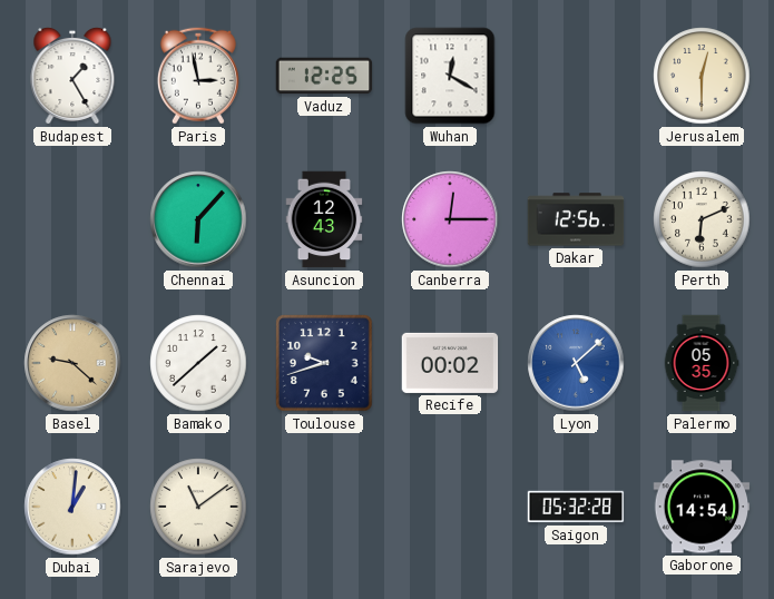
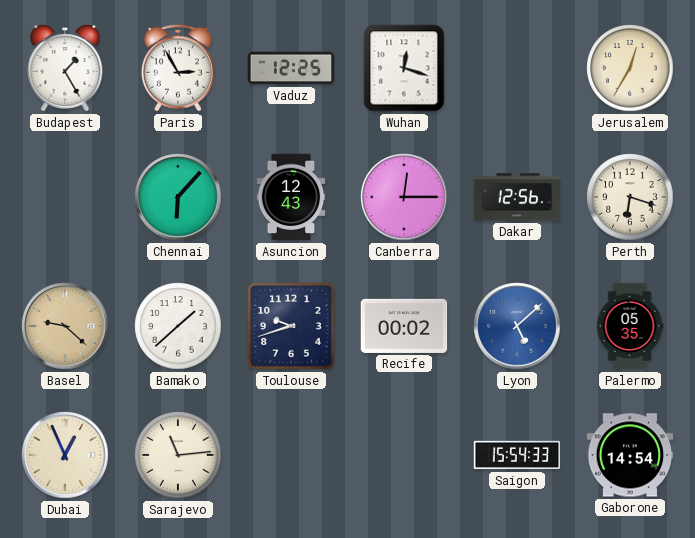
Paris: 2:58 -> 2:55 (178, 68)
Wuhan: 12:20 -> 12:18 (404, 68)
Jerusalem: 12:30 -> 12:35 (630, 68)
Perth: 6:11 -> 6:18 (630, 197)
Dubai: 1:01 -> 12:56 (65, 455)
Sarajevo: 11:09 -> 11:14 (178, 455)
Saigon: 05:32 -> 15:54 (517, 455)
